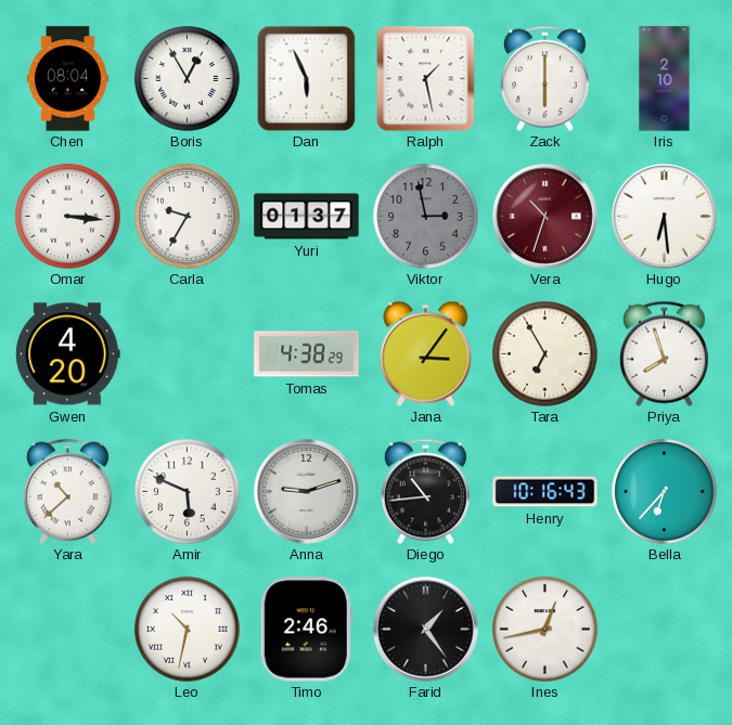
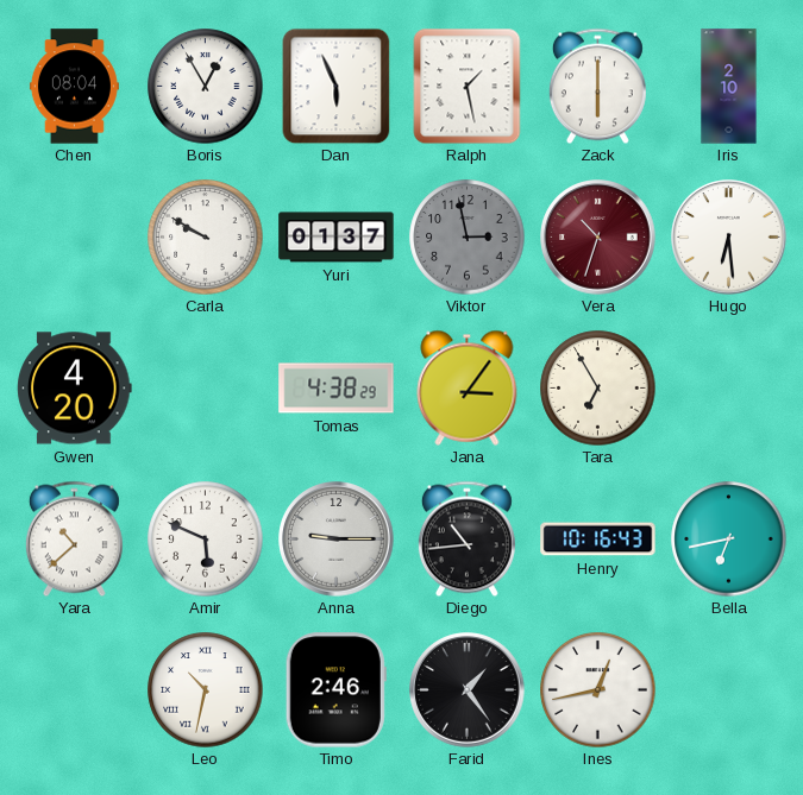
Omar: 3:16 -> none (68, 217)
Carla: 9:35 -> 9:50 (206, 238)
Priya: 7:57 -> none (664, 353)
Anna: 9:12 -> 9:15 (337, 540)
Bella: 6:37 -> 6:43 (729, 540)
